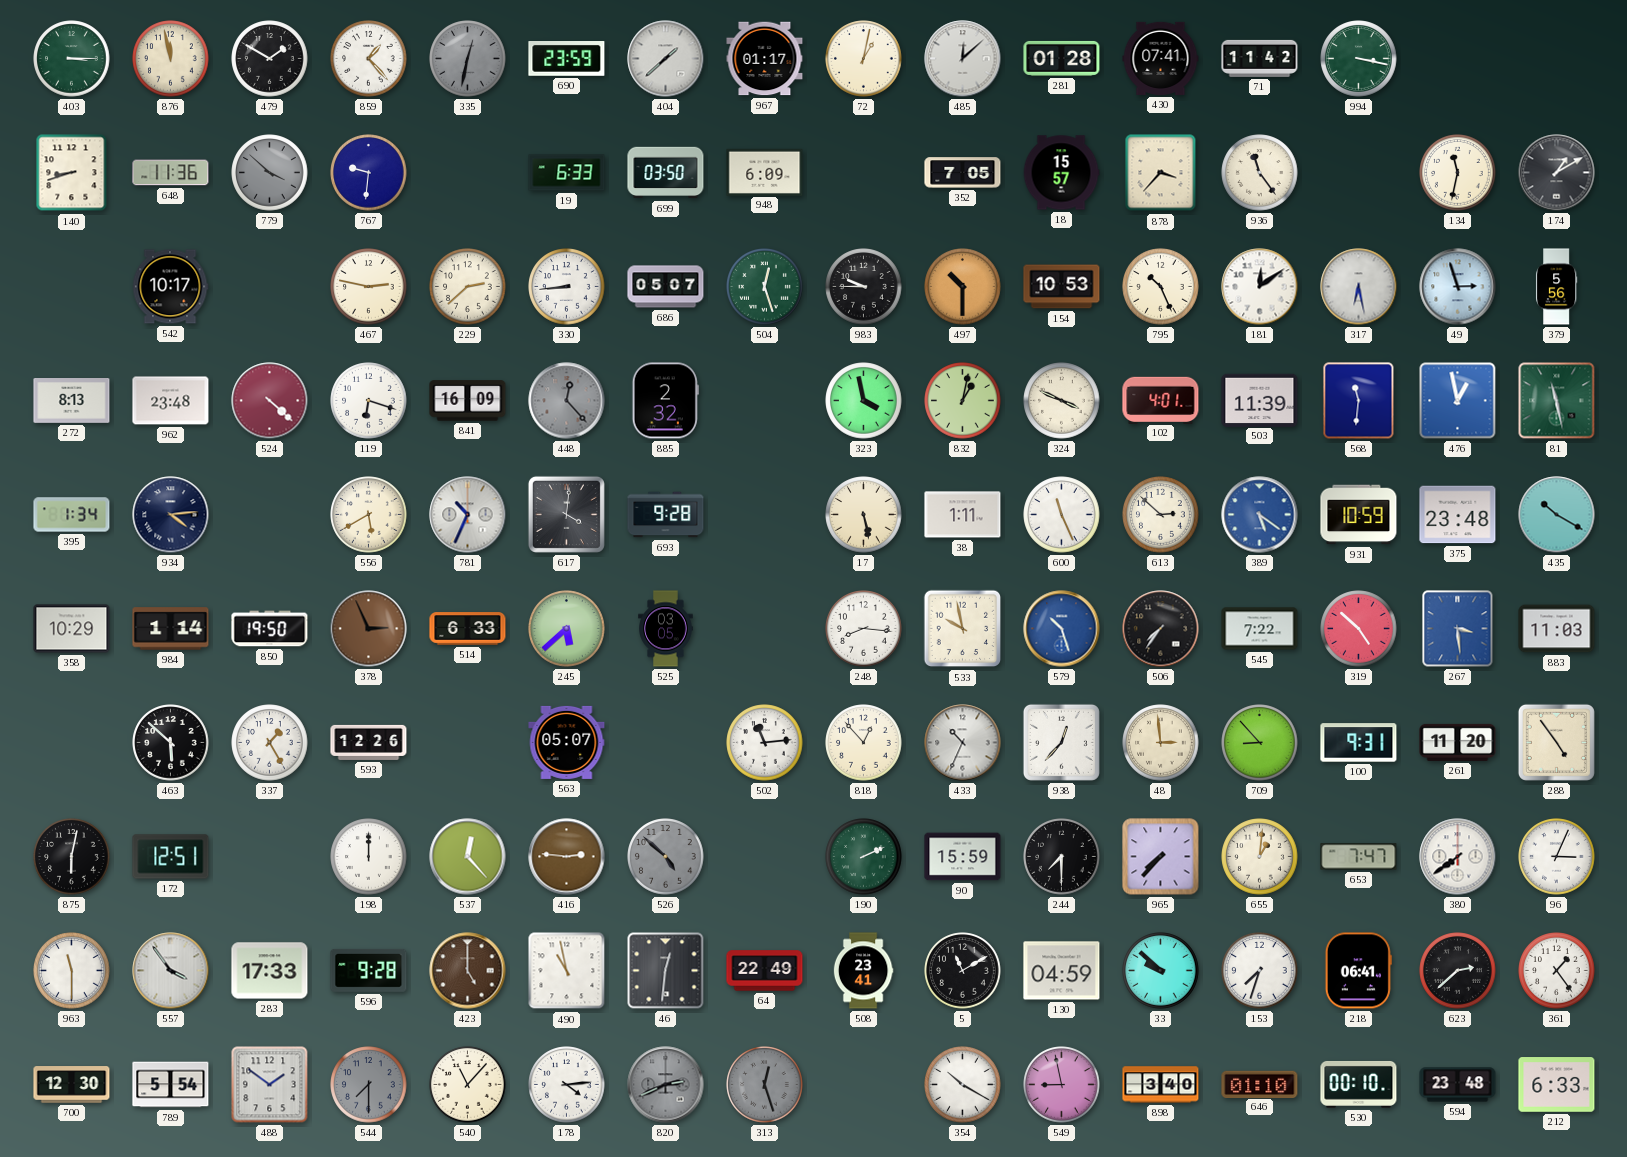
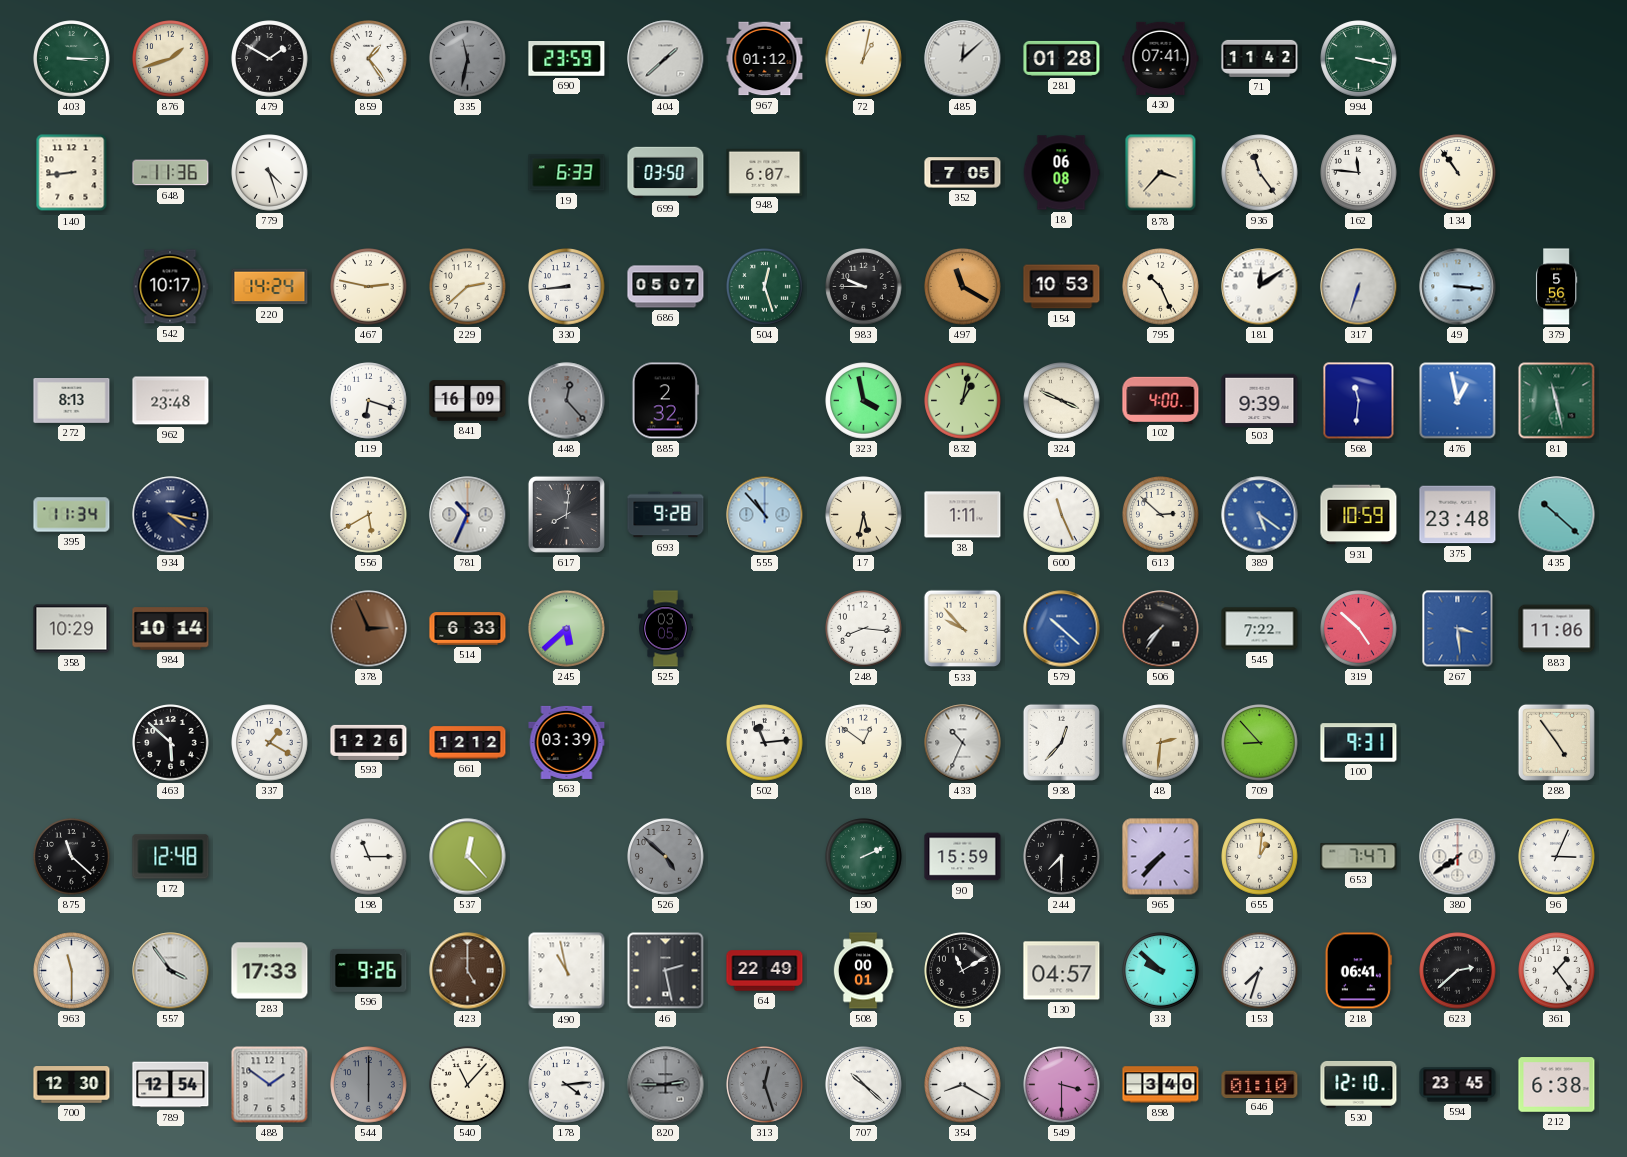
876: 11:58 -> 1:42 (171, 59)
859: 1:23 -> 1:24 (369, 59)
335: 12:32 -> 11:32 (468, 59)
967: 01:17 -> 01:12 (765, 59)
140: 8:42 -> 8:44 (72, 173)
779: 3:52 -> 4:27 (270, 173)
779 dial: grey -> white (270, 173)
767: 9:31 -> none (369, 173)
948: 6:09 -> 6:07 (765, 172)
18: 15:57 -> 06:08 (1061, 173)
162: none -> 11:46 (1359, 173)
134: 11:32 -> 10:54 (1458, 173)
174: 1:10 -> none (1557, 173)
220: none -> 14:24 (270, 287)
497: 10:30 -> 11:20 (963, 287)
317: 6:28 -> 6:33 (1359, 287)
49: 2:57 -> 3:16 (1458, 287)
524: 4:22 -> none (270, 401)
102: 4:01 -> 4:00 (1161, 400)
503: 11:39 -> 9:39 (1260, 400)
395: 1:34 -> 11:34 (72, 515)
934: 4:14 -> 4:17 (171, 515)
617: 4:01 -> 8:01 (566, 514)
555: none -> 10:53 (765, 515)
17: 5:28 -> 5:32 (864, 515)
435: 10:20 -> 10:22 (1557, 515)
984: 1:14 -> 10:14 (171, 629)
850: 19:50 -> none (270, 629)
533: 9:58 -> 9:53 (963, 629)
579: 10:27 -> 10:22 (1062, 629)
883: 11:03 -> 11:06 (1557, 629)
337: 1:25 -> 1:20 (270, 743)
661: none -> 12:12 (468, 743)
563: 05:07 -> 03:39 (567, 742)
818: 12:53 -> 12:51 (864, 743)
48: 2:59 -> 2:31 (1161, 743)
261: 11:20 -> none (1458, 742)
875: 6:02 -> 11:22 (72, 857)
172: 12:51 -> 12:48 (171, 857)
198: 12:00 -> 11:15 (369, 857)
416: 2:46 -> none (567, 857)
596: 9:28 -> 9:26 (369, 970)
46: 12:31 -> 2:28 (666, 971)
508: 23:41 -> 00:01 (863, 971)
130: 04:59 -> 04:57 (1062, 971)
789: 5:54 -> 12:54 (171, 1085)
544: 7:30 -> 6:00 (369, 1085)
820: 2:41 -> 2:45 (666, 1085)
707: none -> 10:22 (864, 1085)
354: 10:20 -> 8:20 (963, 1085)
549: 8:58 -> 3:30 (1062, 1085)
530: 00:10 -> 12:10 (1359, 1084)
594: 23:48 -> 23:45 (1458, 1085)
212: 6:33 -> 6:38 (1557, 1085)
